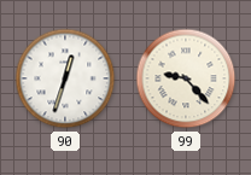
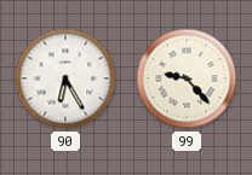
90: 12:33 -> 6:25 (65, 78)
